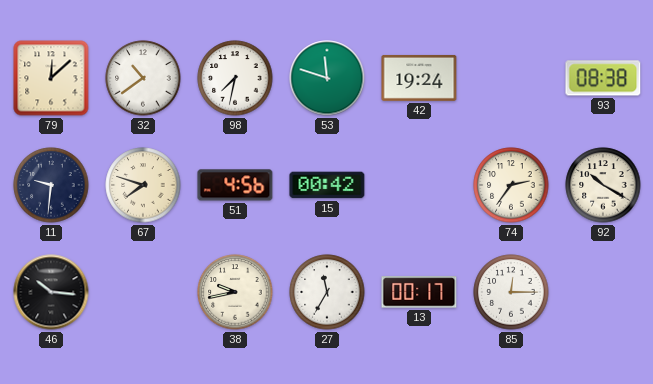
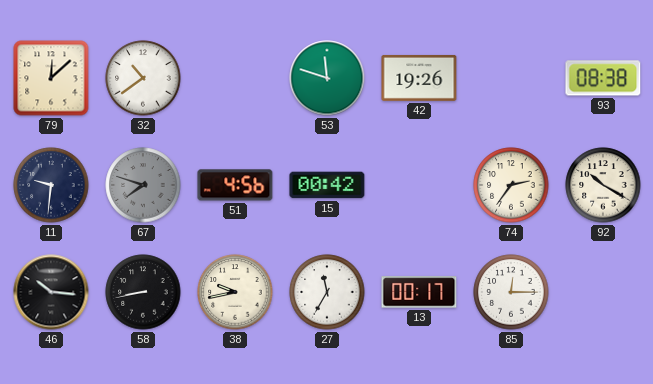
98: 7:32 -> none (235, 78)
42: 19:24 -> 19:26 (419, 78)
67 dial: cream -> grey (143, 185)
58: none -> 8:43 (143, 292)
